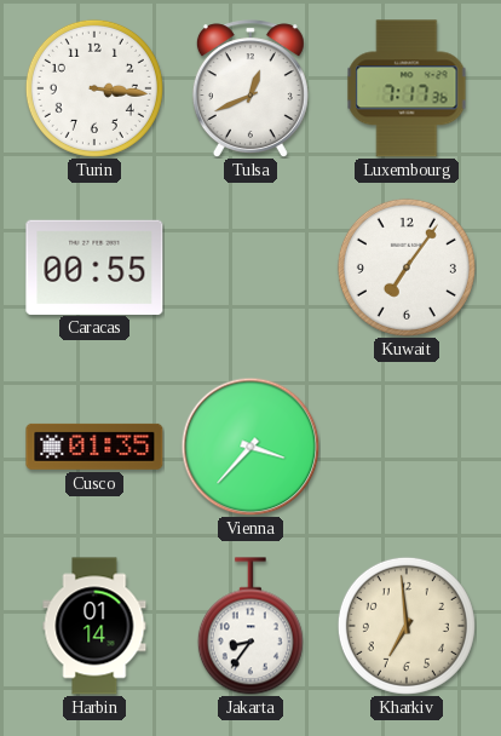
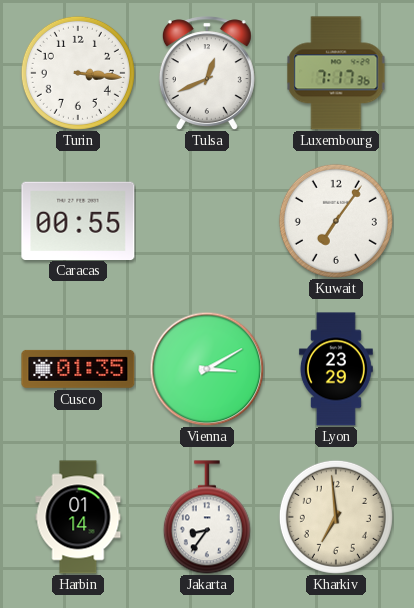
Vienna: 3:37 -> 3:10 (207, 369)
Lyon: none -> 23:29 (336, 369)
